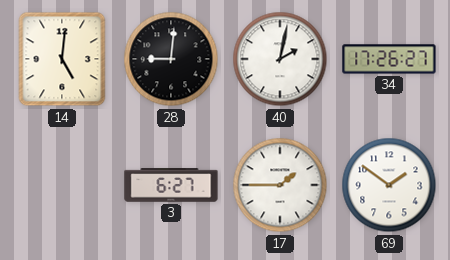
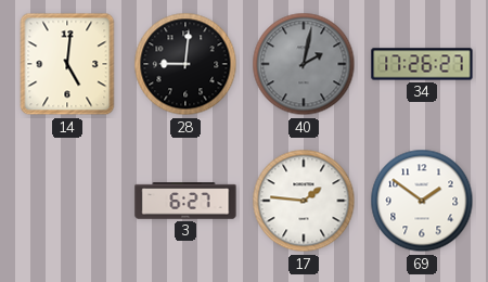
40 dial: white -> grey (304, 64)
17: 1:45 -> 1:46 (304, 201)
